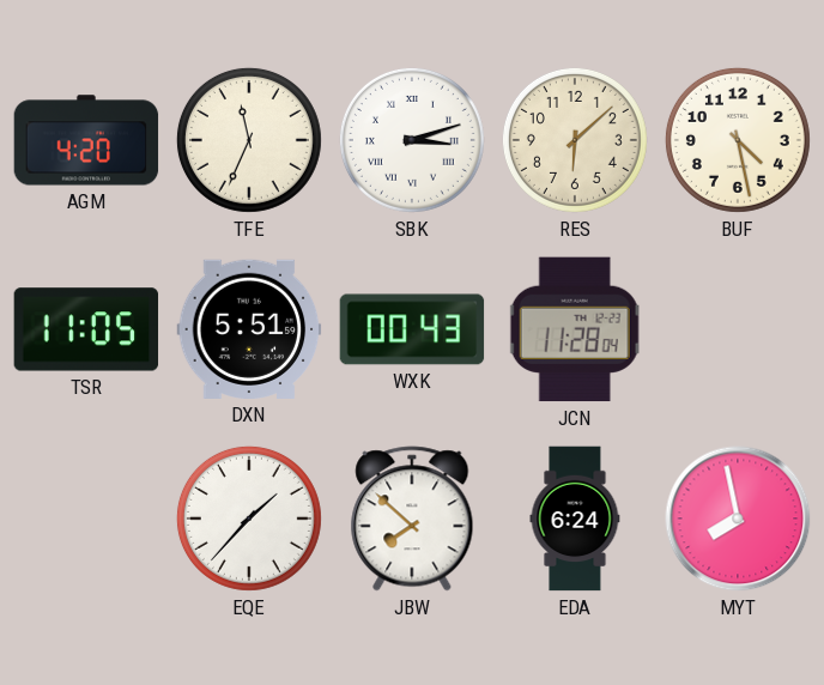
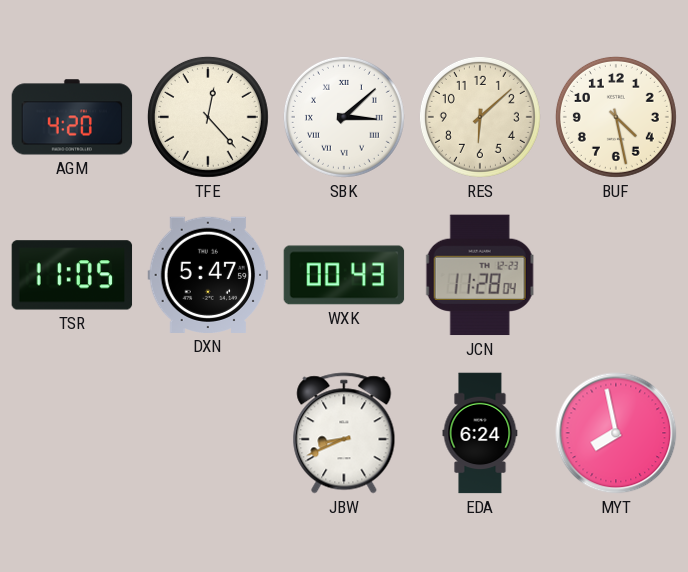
TFE: 11:34 -> 12:23 (208, 117)
SBK: 3:12 -> 3:08 (344, 117)
DXN: 5:51 -> 5:47 (208, 275)
EQE: 1:37 -> none (249, 519)
JBW: 7:52 -> 8:41 (344, 433)
